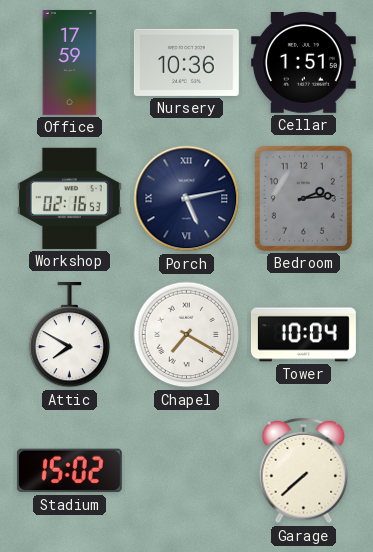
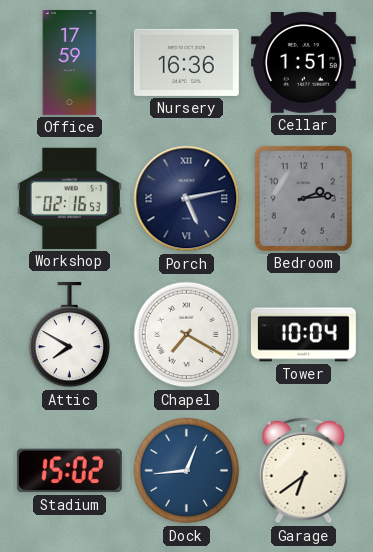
Nursery: 10:36 -> 16:36 (186, 62)
Dock: none -> 12:44 (187, 471)
Garage: 7:38 -> 6:39 (304, 471)
